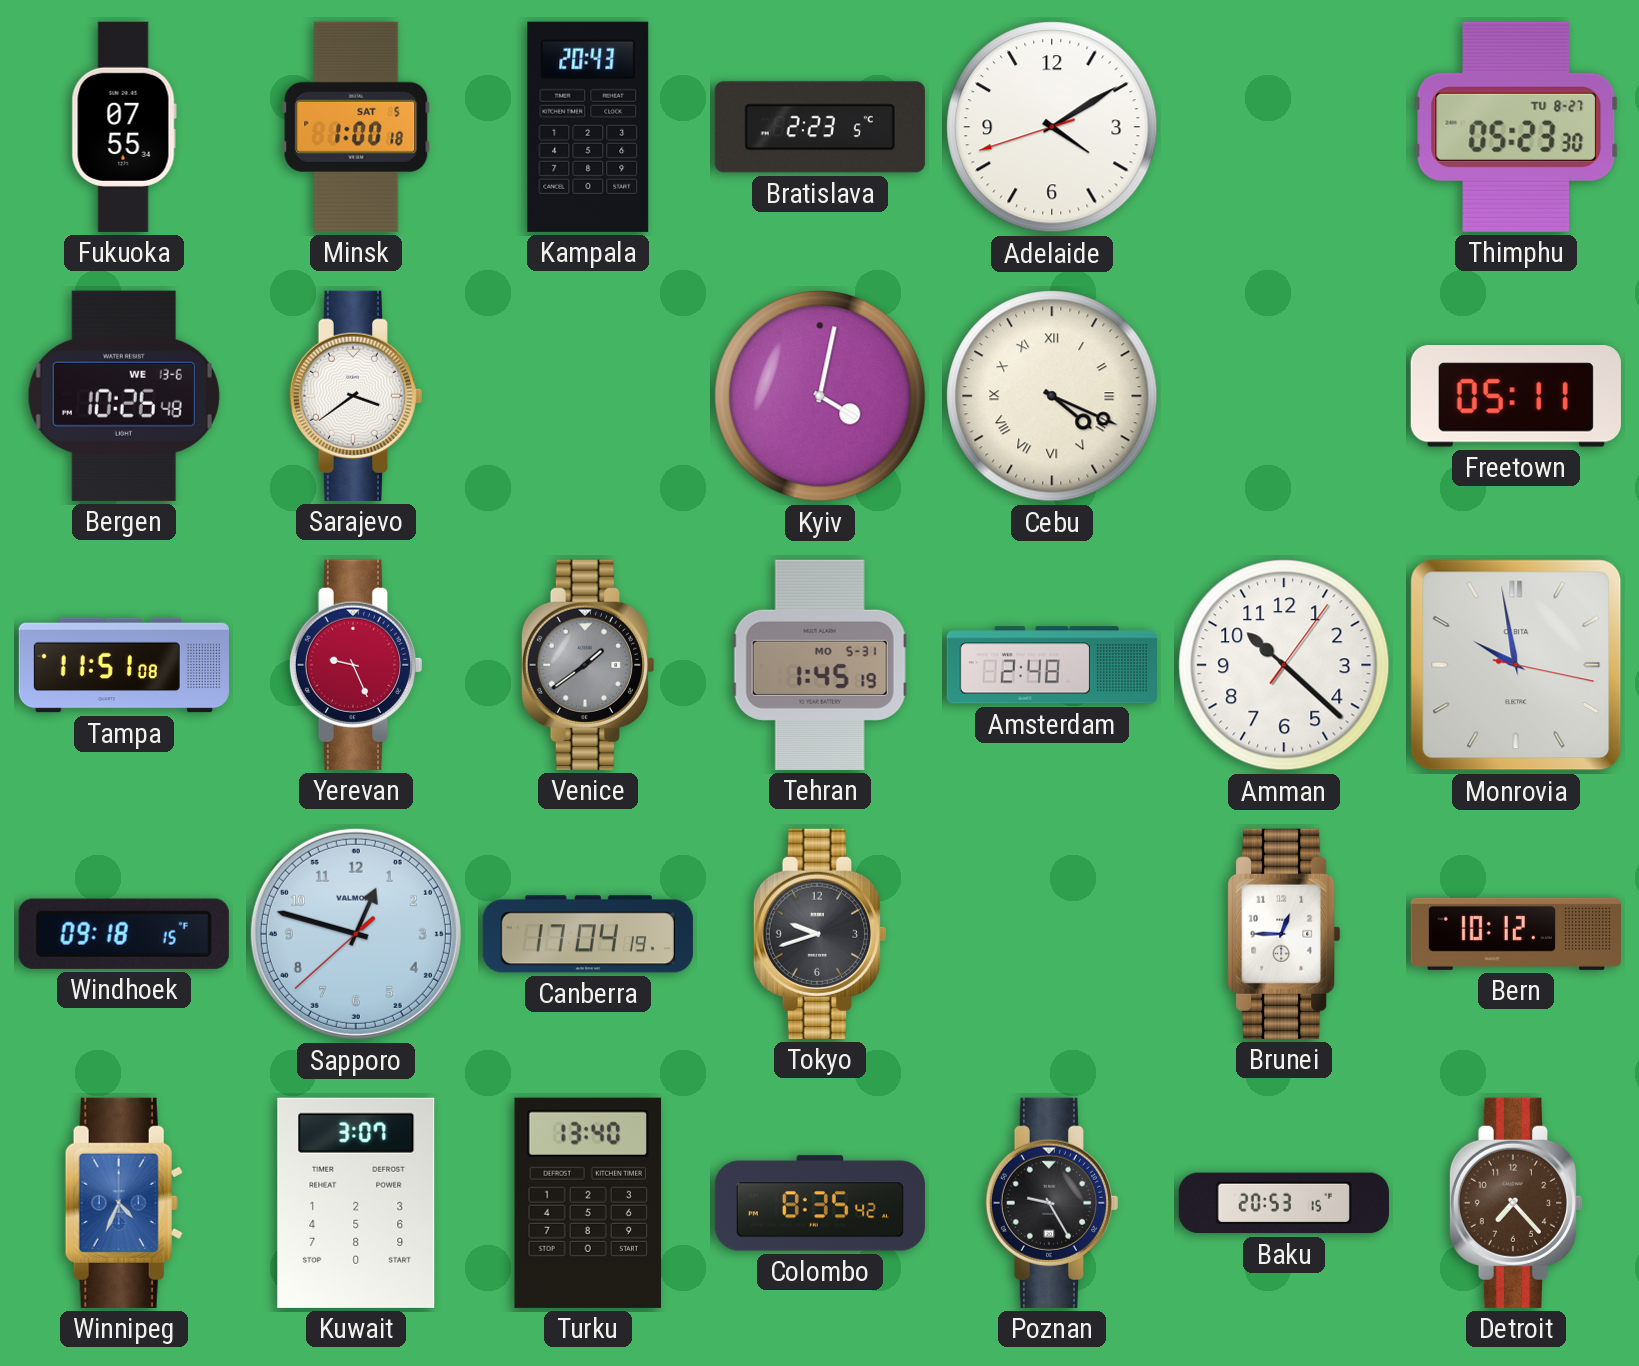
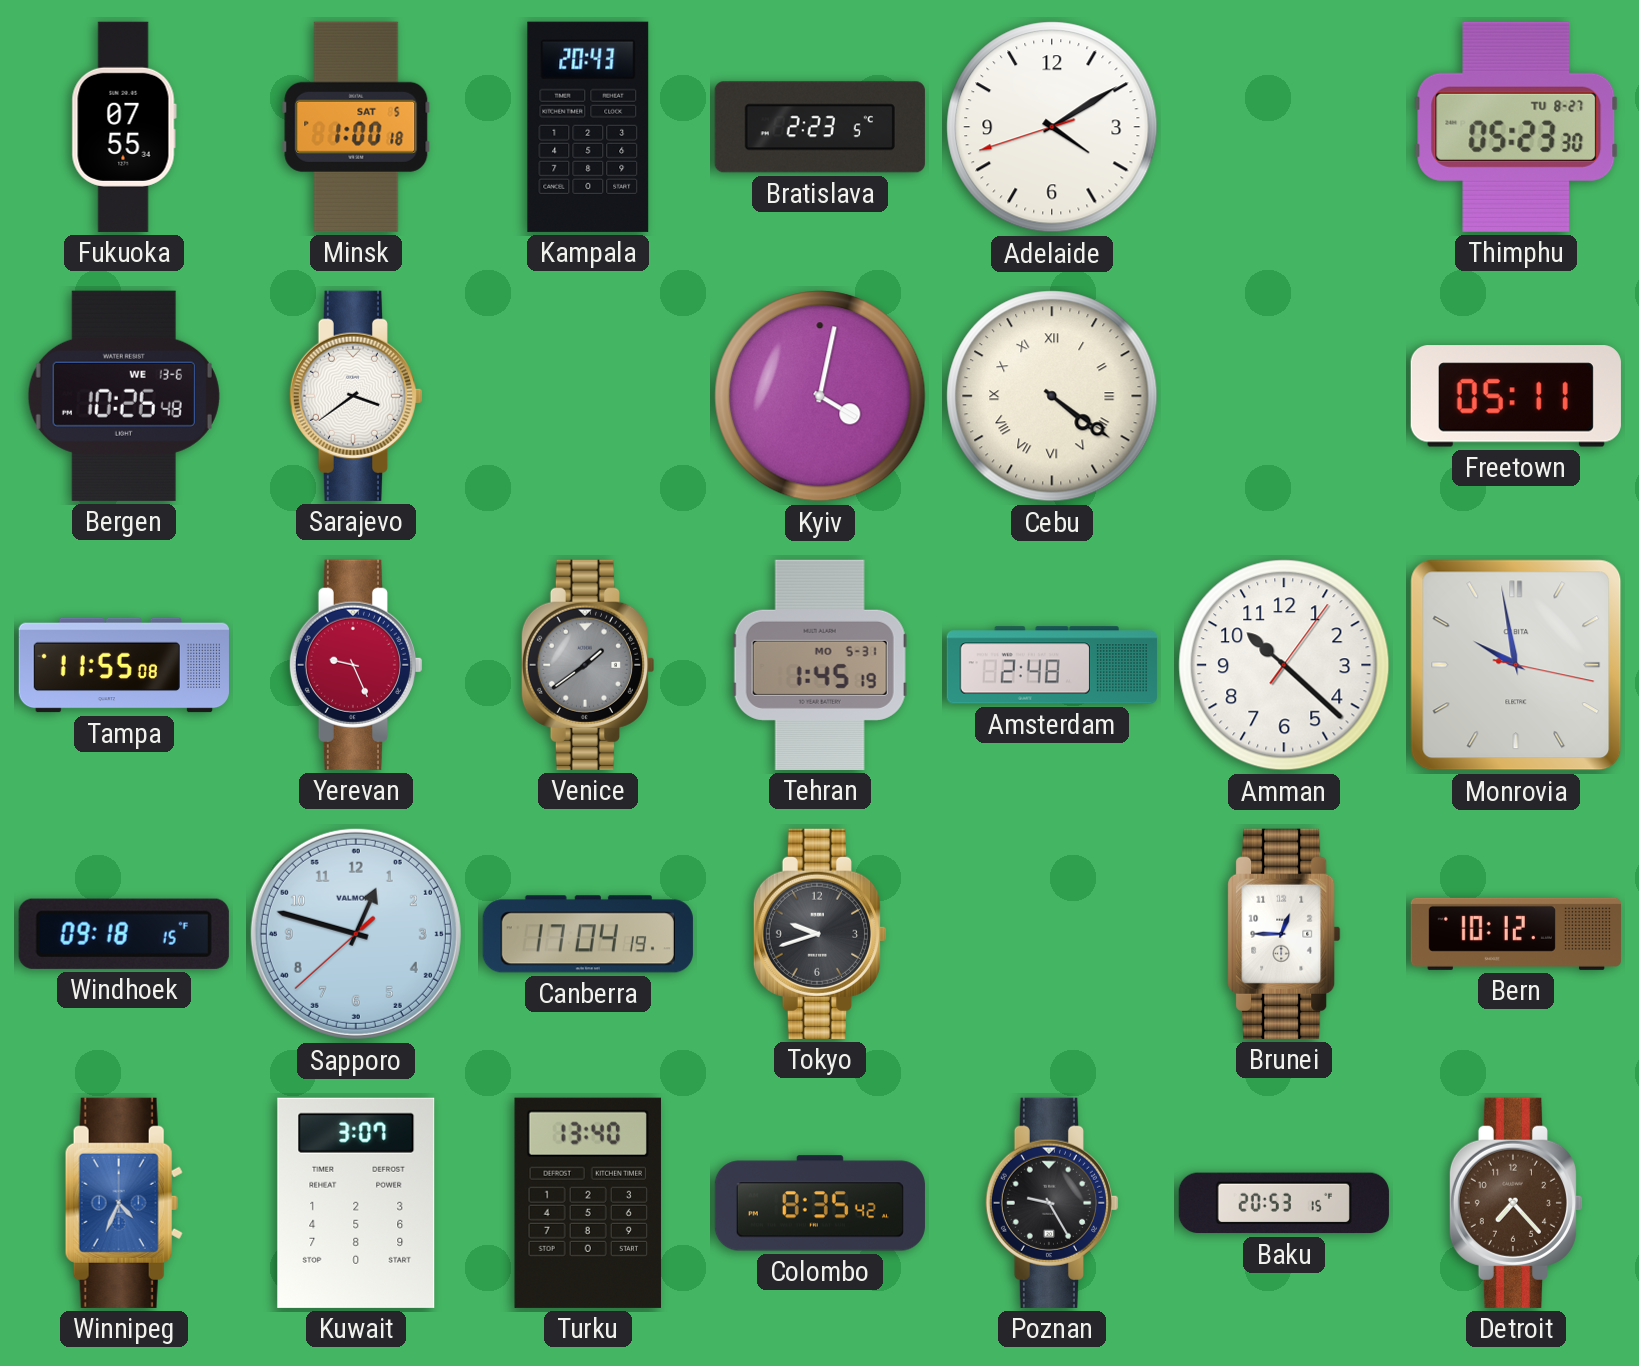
Cebu: 4:19 -> 4:21 (1052, 396)
Tampa: 11:51 -> 11:55 (124, 665)
